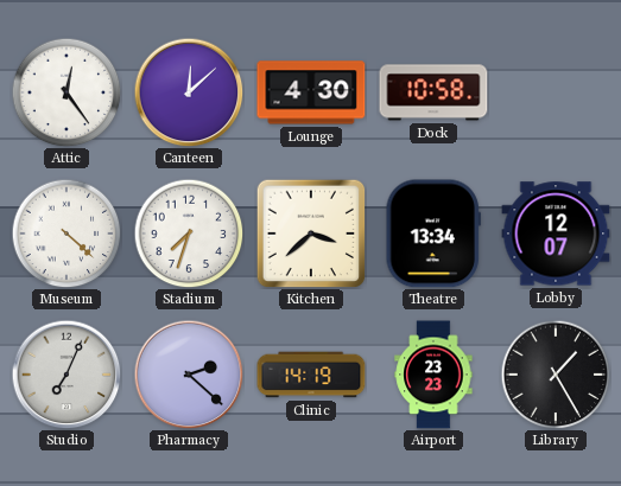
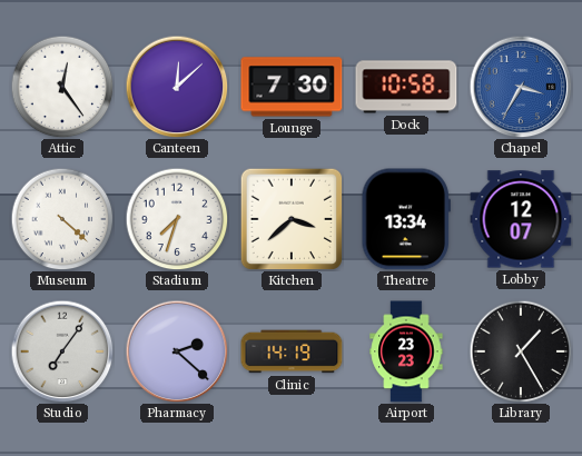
Lounge: 4:30 -> 7:30 (292, 87)
Chapel: none -> 3:35 (521, 87)
Studio: 7:04 -> 7:06 (62, 351)
